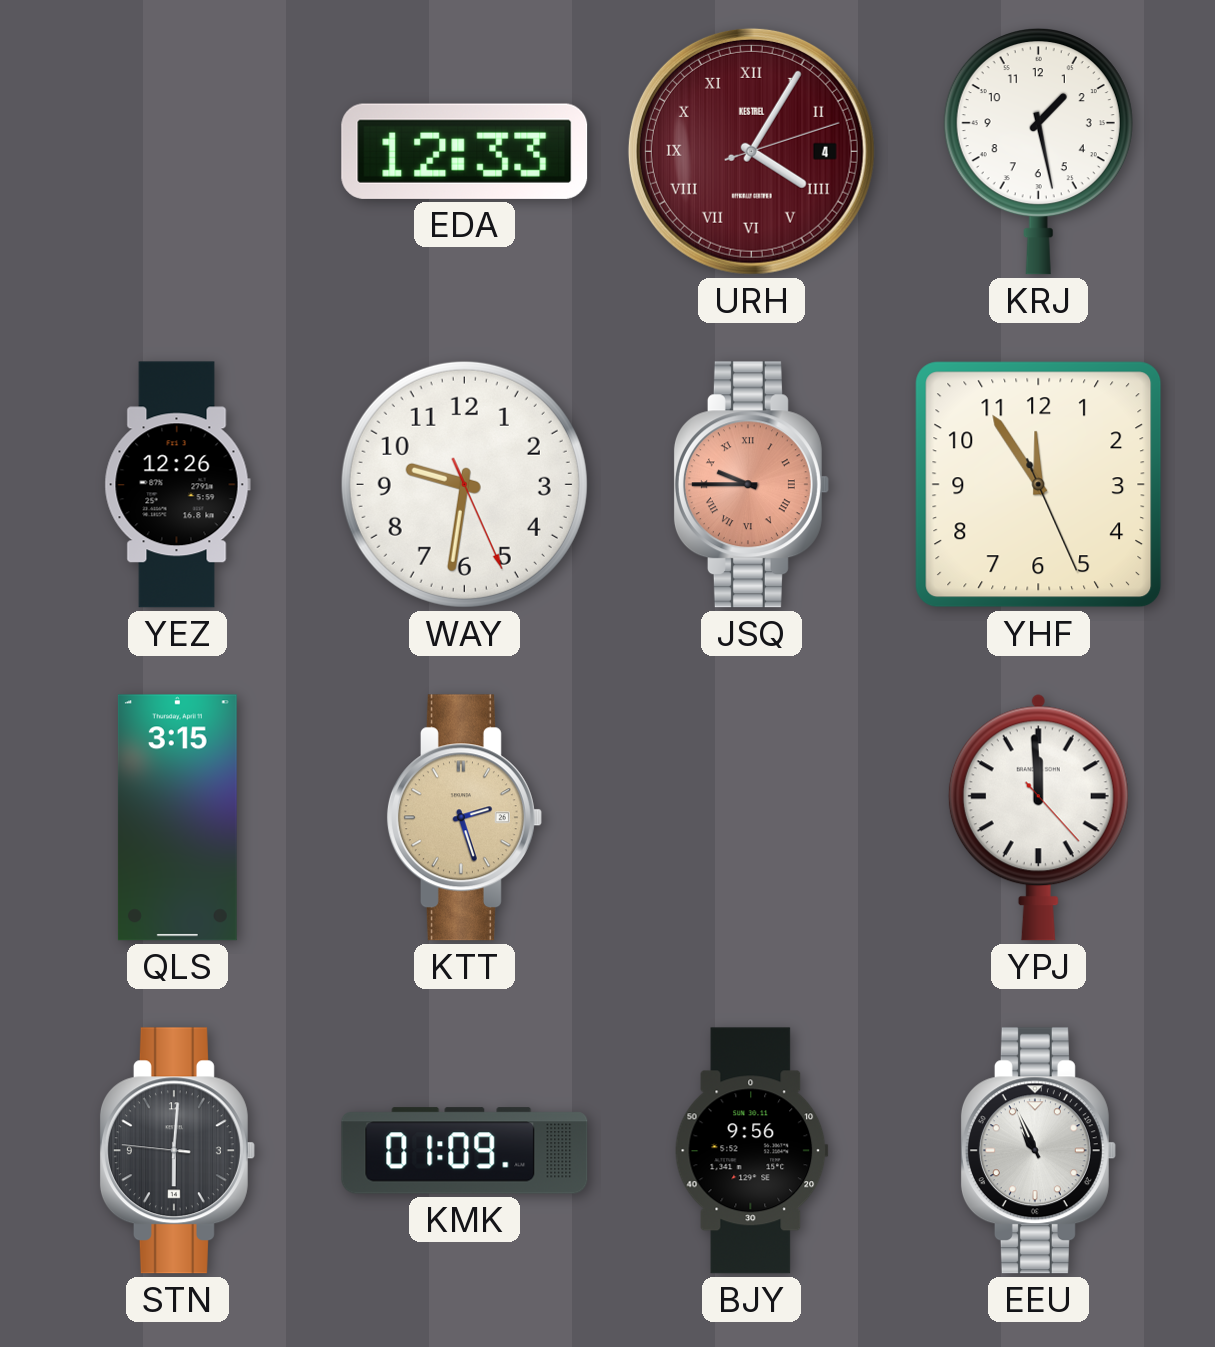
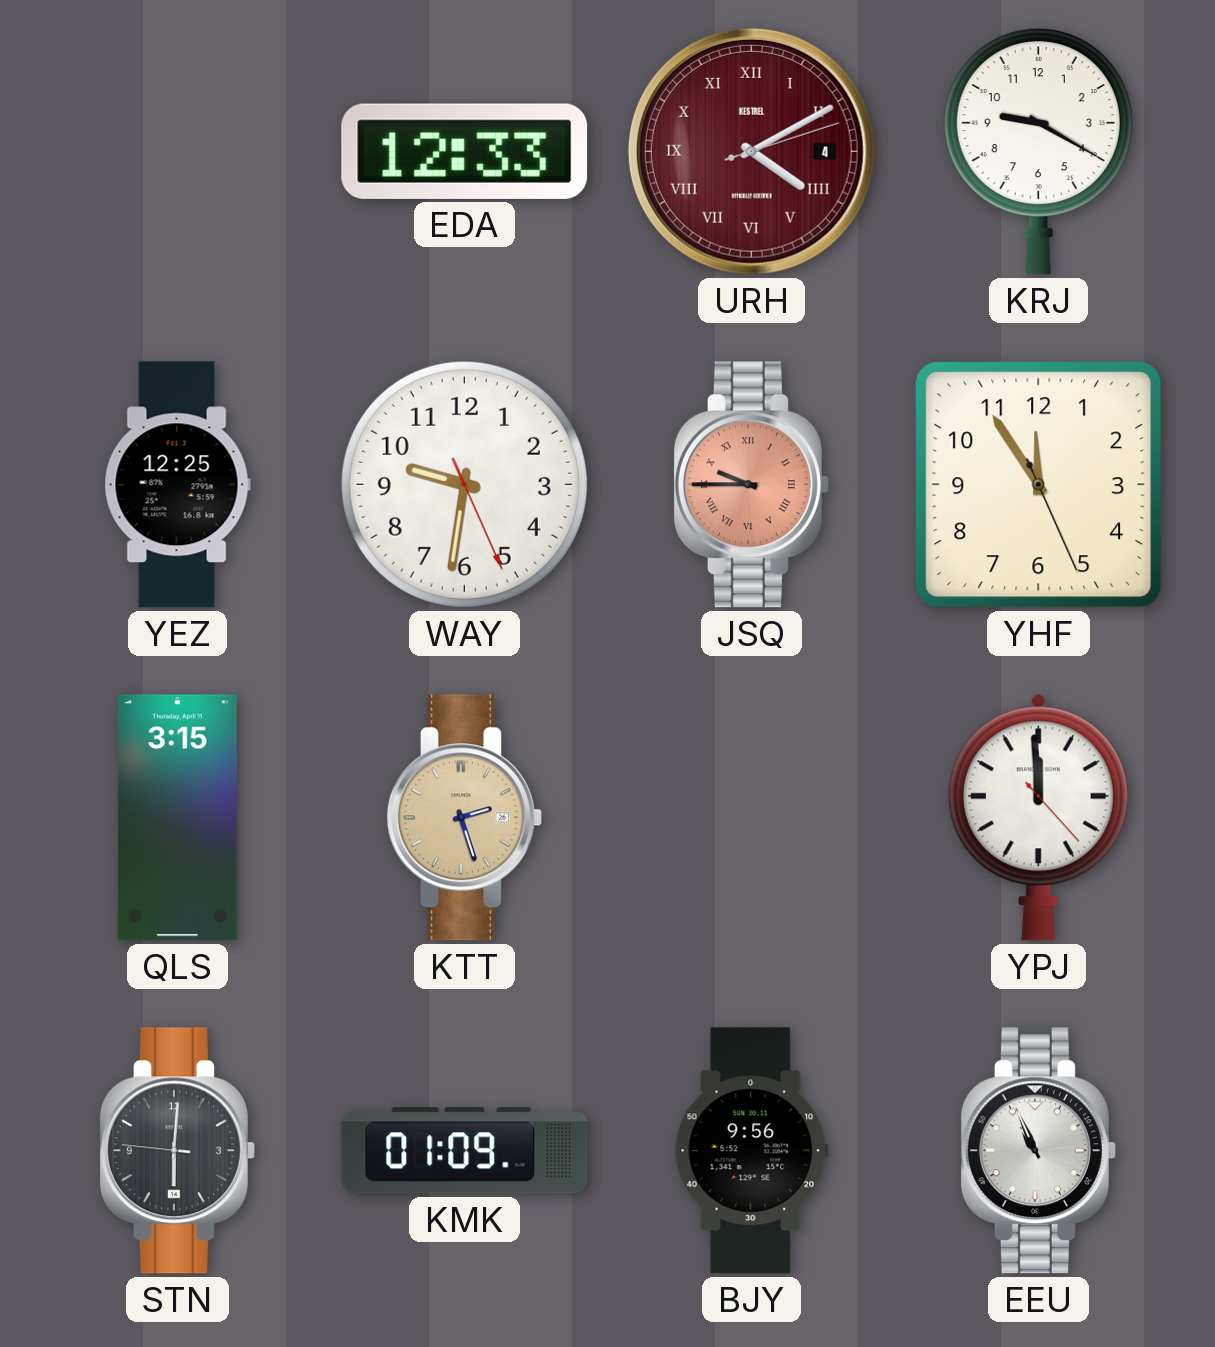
URH: 4:05 -> 4:10 (751, 151)
KRJ: 1:28 -> 9:20 (1038, 152)
YEZ: 12:26 -> 12:25 (177, 485)
